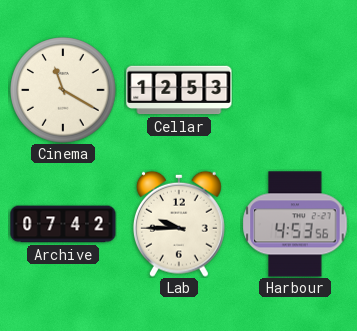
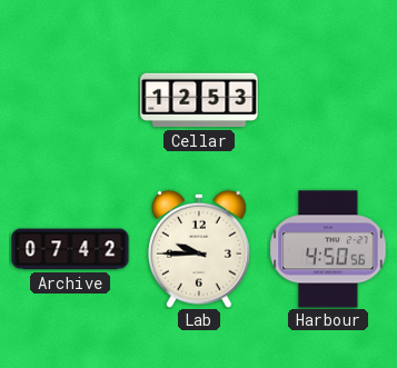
Cinema: 11:20 -> none (63, 90)
Harbour: 4:53 -> 4:50 (328, 249)
